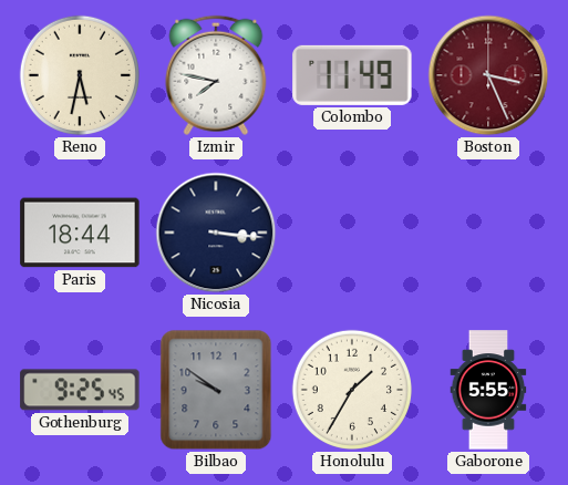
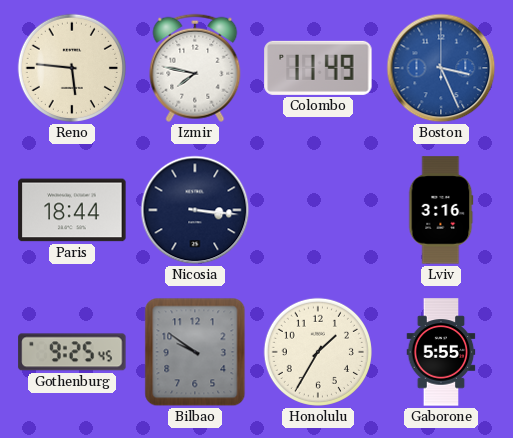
Reno: 5:32 -> 5:46 (72, 68)
Boston dial: burgundy -> blue (441, 68)
Lviv: none -> 3:16 (441, 210)
